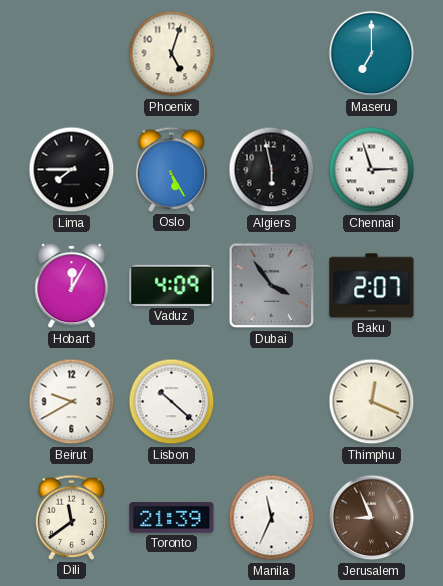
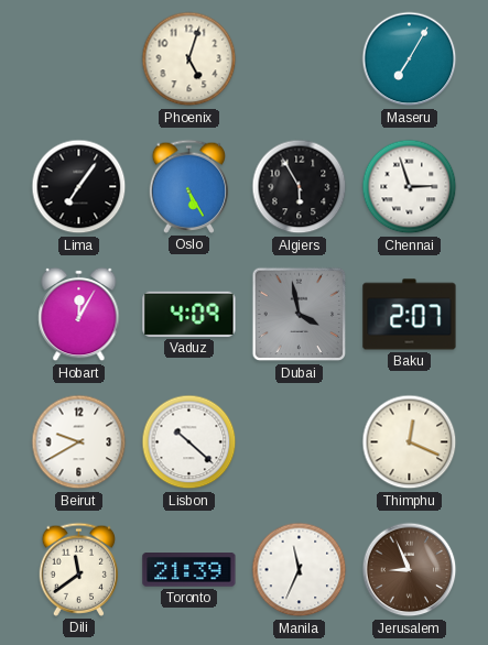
Maseru: 7:00 -> 7:05 (410, 59)
Lima: 7:45 -> 7:06 (79, 187)
Algiers: 5:58 -> 5:55 (300, 187)
Dubai: 3:54 -> 3:58 (300, 315)
